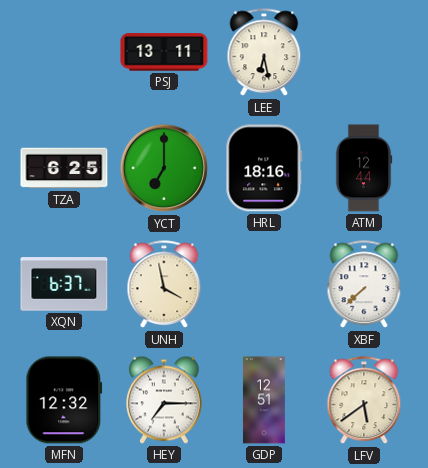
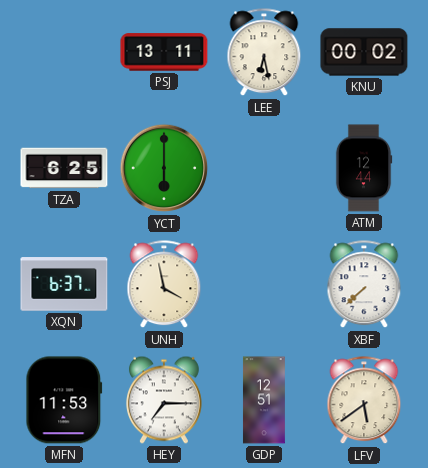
KNU: none -> 00:02 (364, 52)
YCT: 7:00 -> 6:00 (164, 168)
HRL: 18:16 -> none (264, 168)
MFN: 12:32 -> 11:53 (64, 400)
